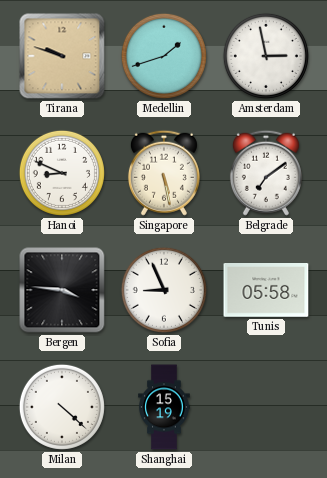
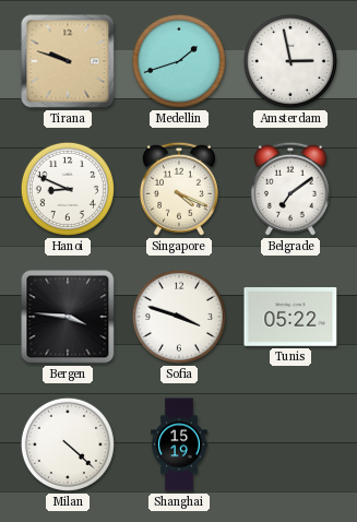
Singapore: 5:28 -> 4:19 (179, 189)
Sofia: 8:56 -> 3:48 (179, 317)
Tunis: 05:58 -> 05:22 (290, 318)
